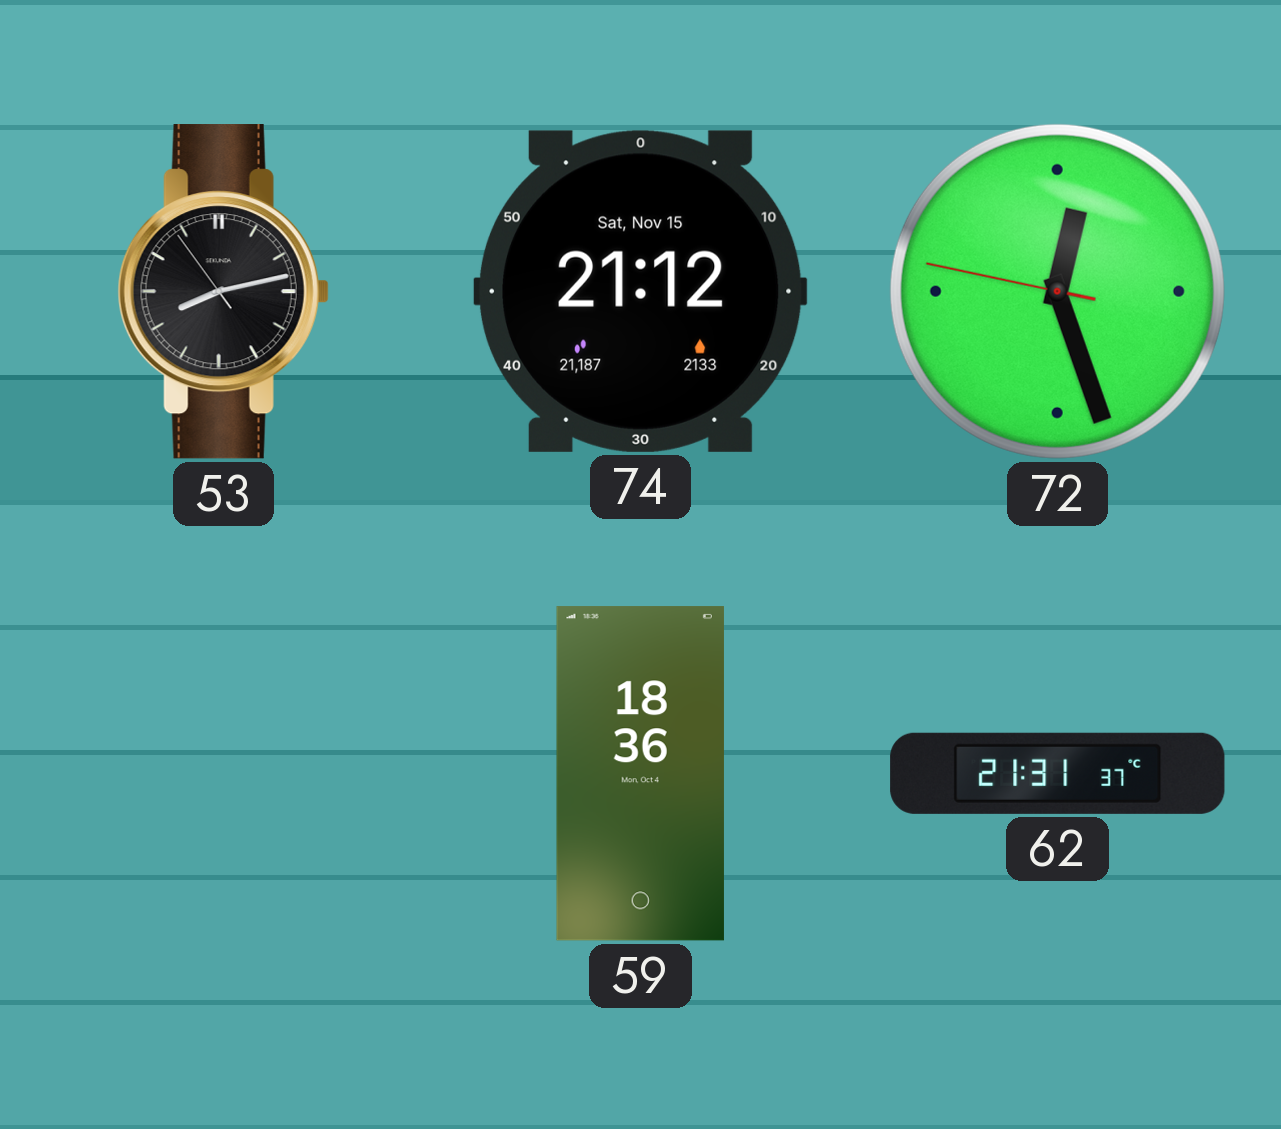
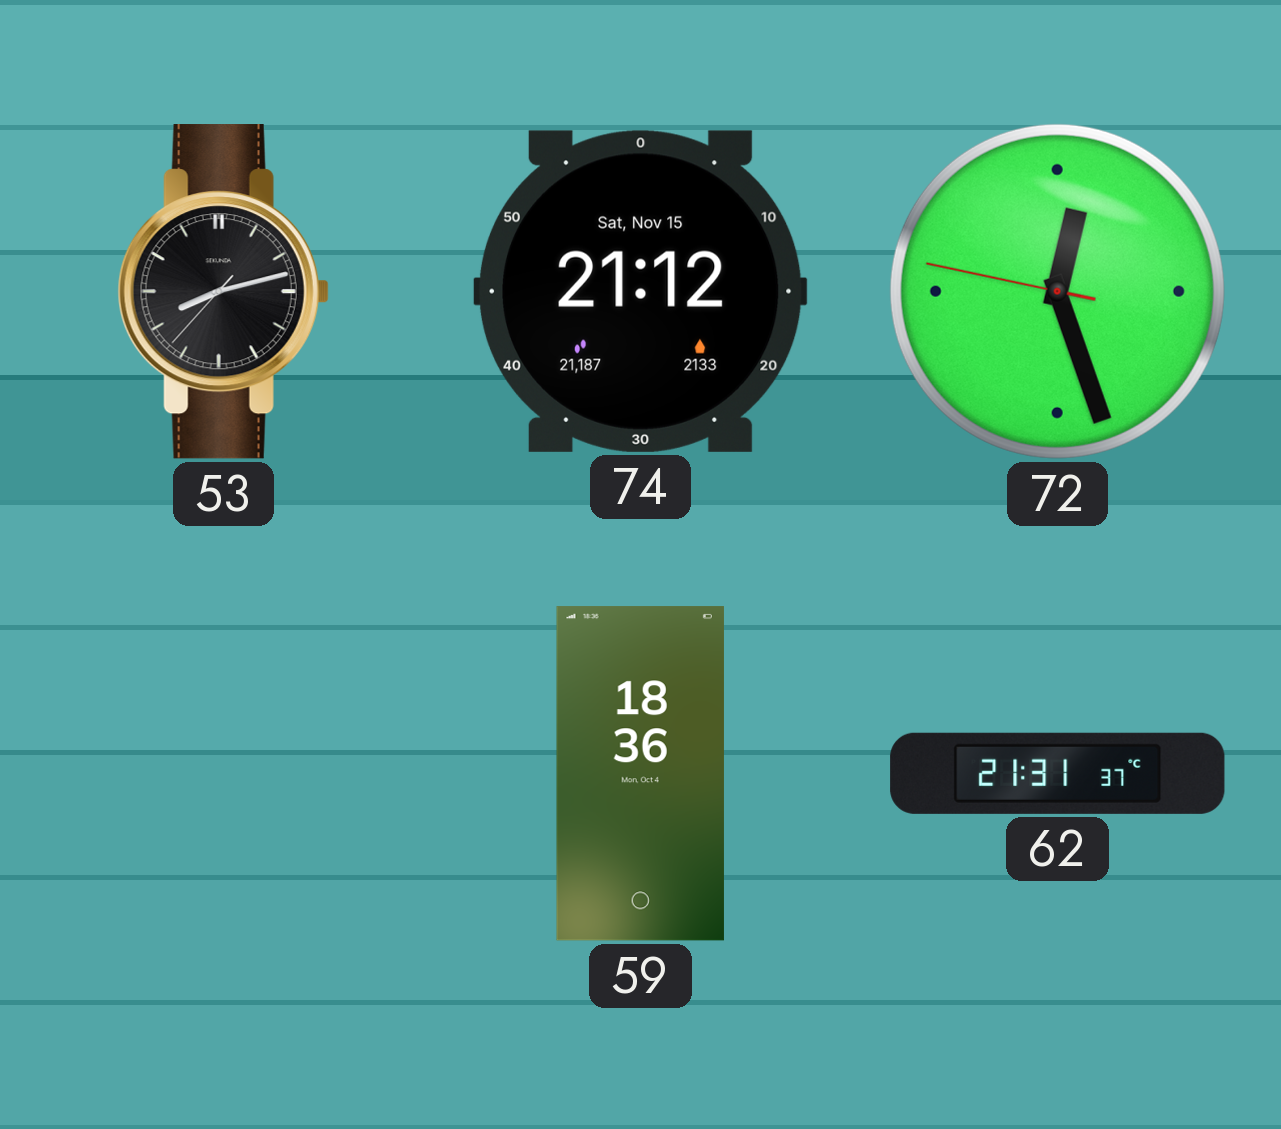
53: 8:12:54 -> 8:12:37 (223, 292)
